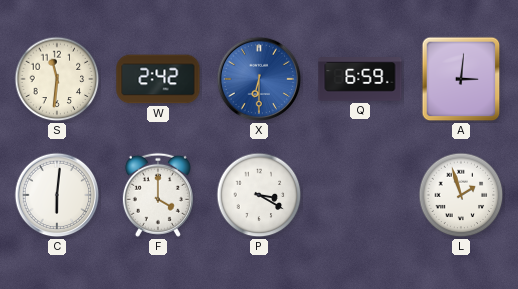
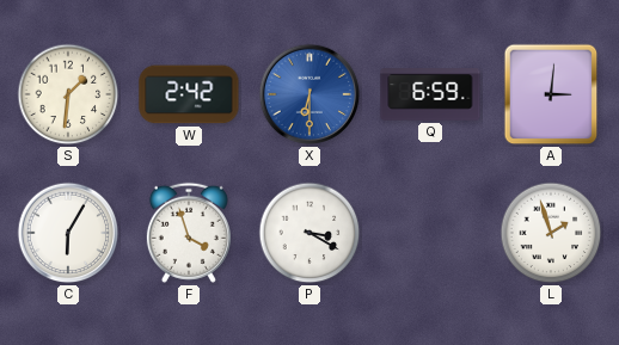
S: 11:31 -> 1:31 (68, 94)
C: 6:01 -> 6:05 (68, 233)
F: 4:00 -> 3:57 (189, 233)
